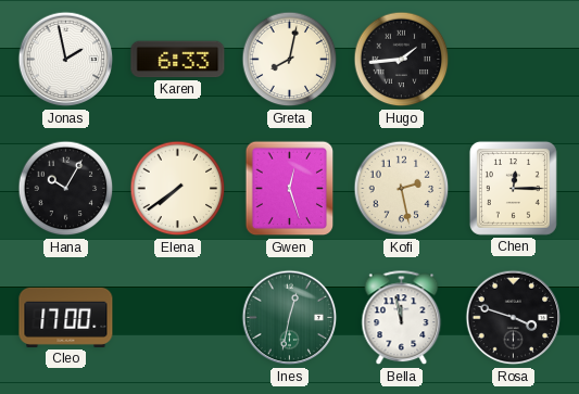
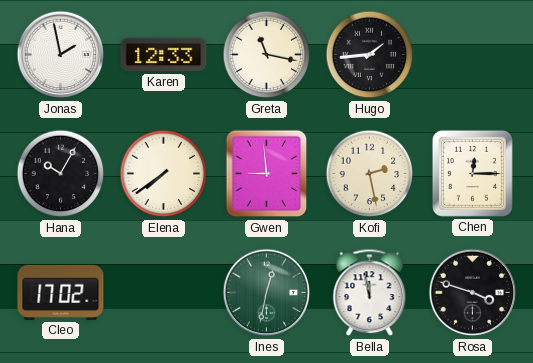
Karen: 6:33 -> 12:33 (164, 55)
Greta: 8:02 -> 11:17 (267, 55)
Gwen: 12:27 -> 8:59 (267, 174)
Cleo: 17:00 -> 17:02 (61, 292)
